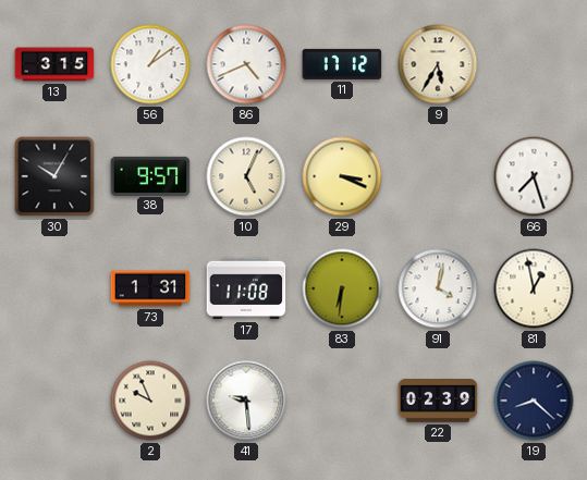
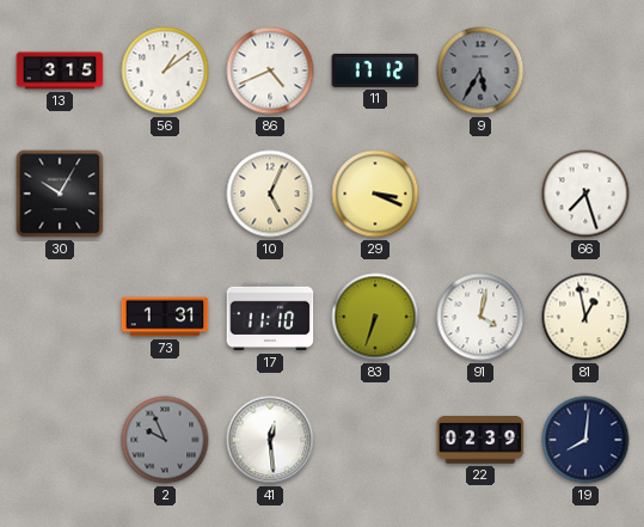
9 dial: cream -> grey (480, 71)
38: 9:57 -> none (150, 175)
17: 11:08 -> 11:10 (270, 317)
83: 6:31 -> 6:33 (375, 317)
2 dial: cream -> grey (165, 440)
41: 9:29 -> 12:29 (270, 440)
19: 8:22 -> 8:01 (585, 440)
